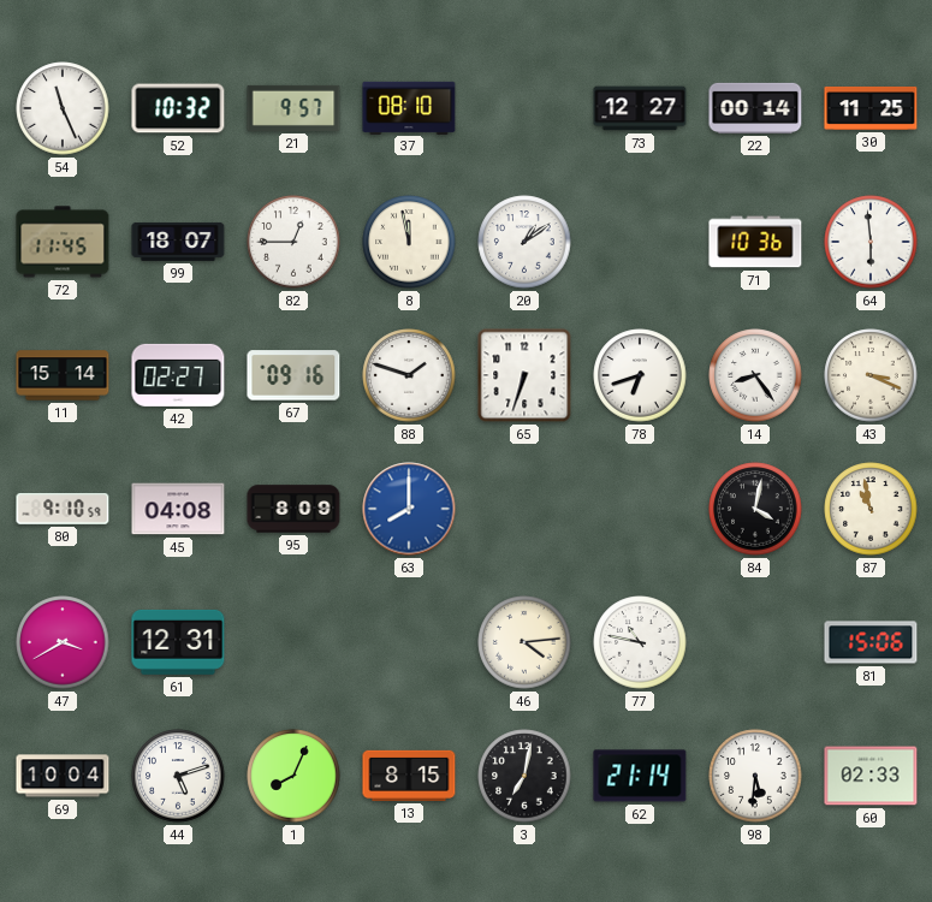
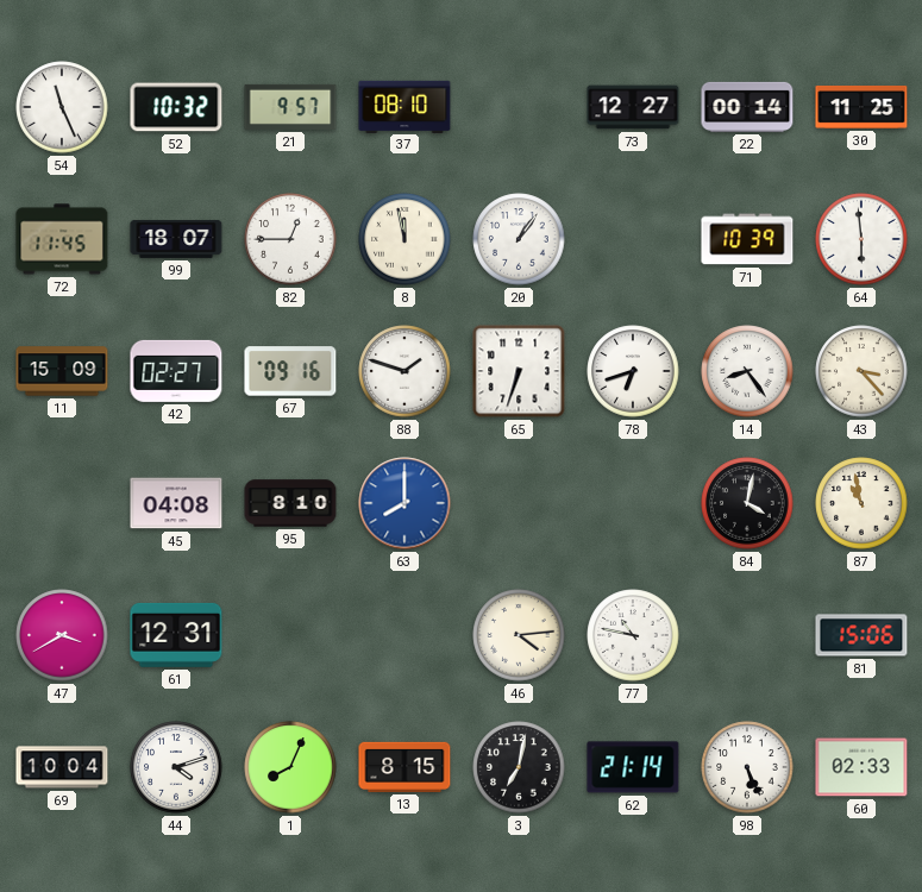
20: 1:09 -> 1:06 (519, 239)
71: 10:36 -> 10:39 (747, 239)
11: 15:14 -> 15:09 (62, 371)
43: 3:19 -> 3:23 (861, 371)
80: 9:10 -> none (63, 509)
95: 8:09 -> 8:10 (290, 503)
44: 5:12 -> 4:12 (176, 767)
98: 5:31 -> 5:26 (747, 767)
